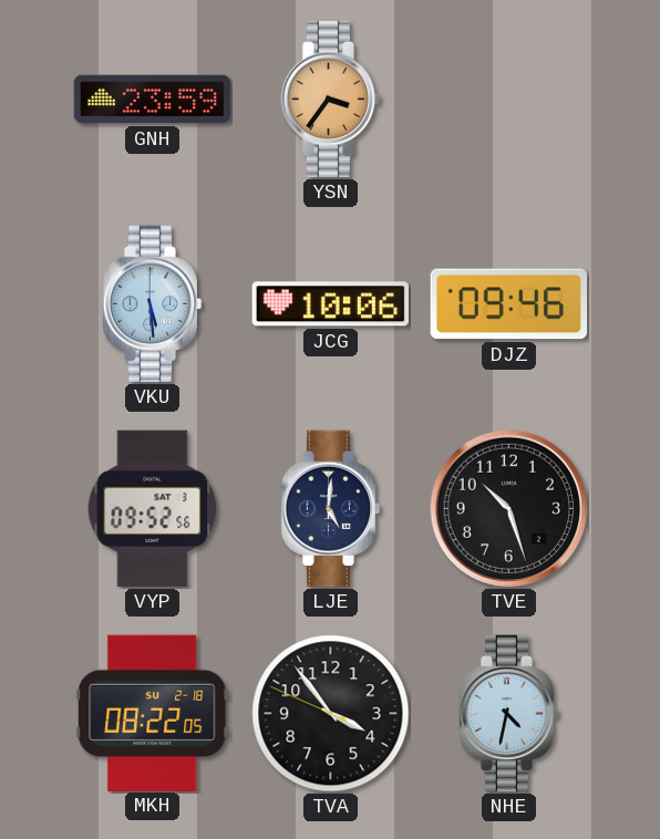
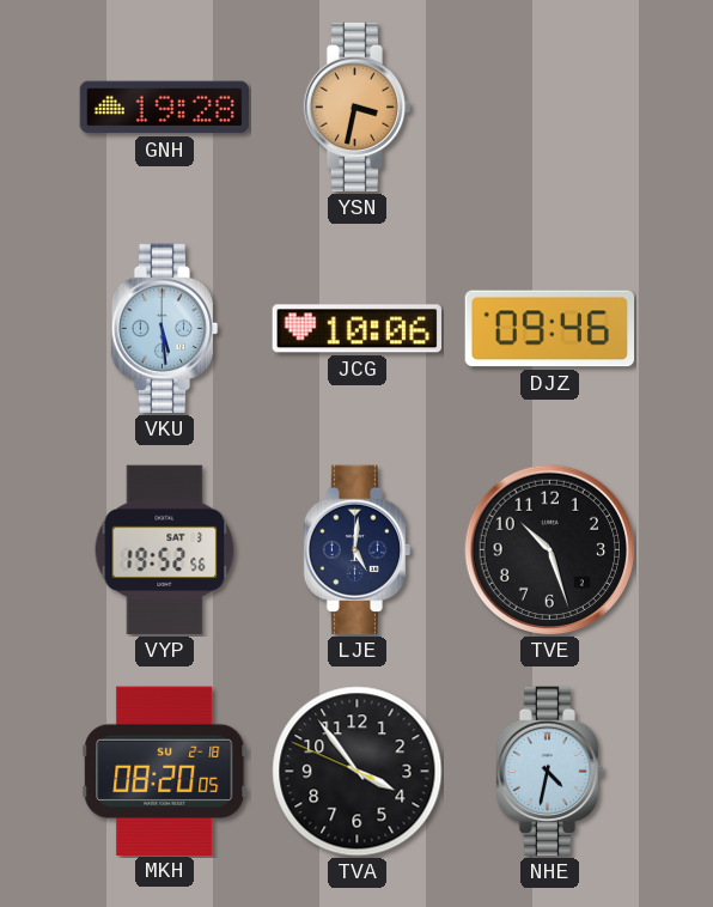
GNH: 23:59 -> 19:28 (165, 108)
YSN: 3:36 -> 3:32 (358, 108)
VYP: 09:52 -> 19:52 (165, 550)
MKH: 08:22 -> 08:20 (165, 771)
